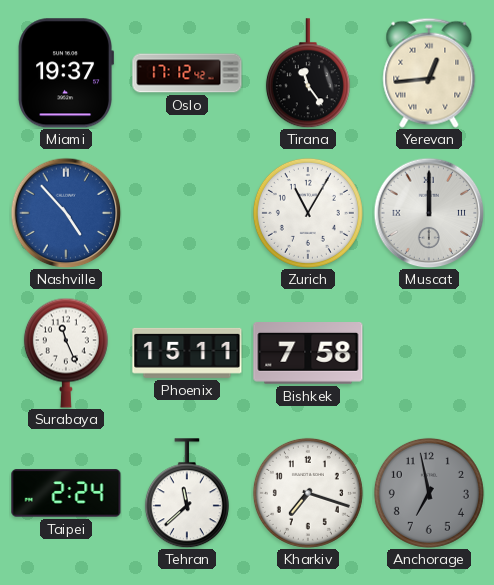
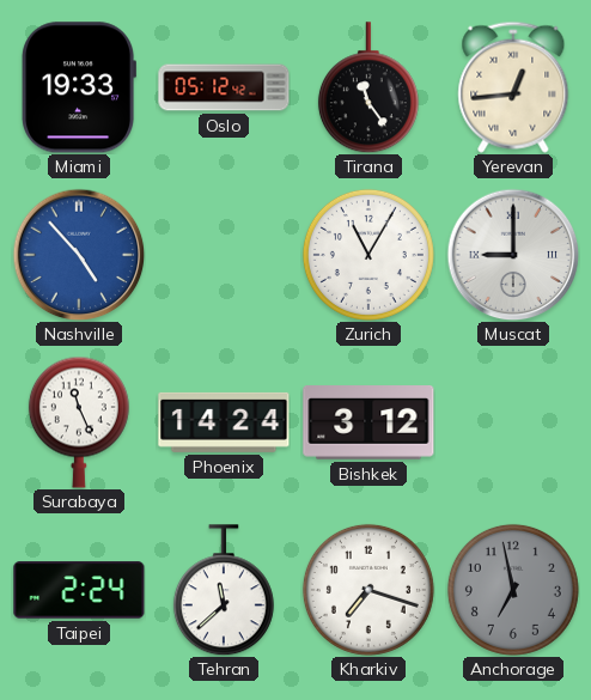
Miami: 19:37 -> 19:33 (78, 87)
Oslo: 17:12 -> 05:12 (224, 87)
Muscat: 12:00 -> 9:00 (513, 255)
Phoenix: 15:11 -> 14:24 (224, 422)
Bishkek: 7:58 -> 3:12 (368, 422)
